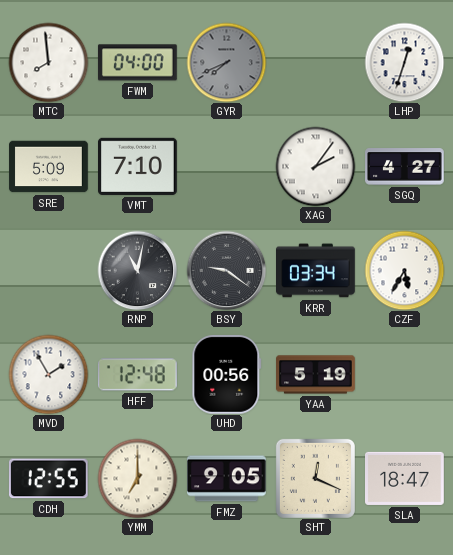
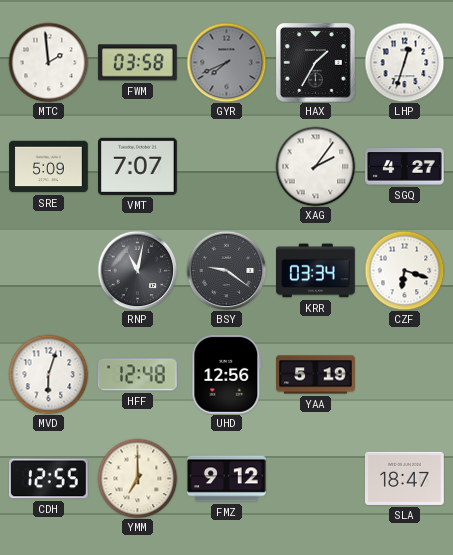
MTC: 7:59 -> 1:59 (48, 62)
FWM: 04:00 -> 03:58 (137, 63)
HAX: none -> 1:35 (316, 63)
VMT: 7:10 -> 7:07 (138, 166)
CZF: 5:35 -> 6:18 (404, 270)
MVD: 1:55 -> 6:03 (48, 374)
UHD: 00:56 -> 12:56 (227, 374)
FMZ: 9:05 -> 9:12 (227, 479)
SHT: 12:19 -> none (315, 478)
